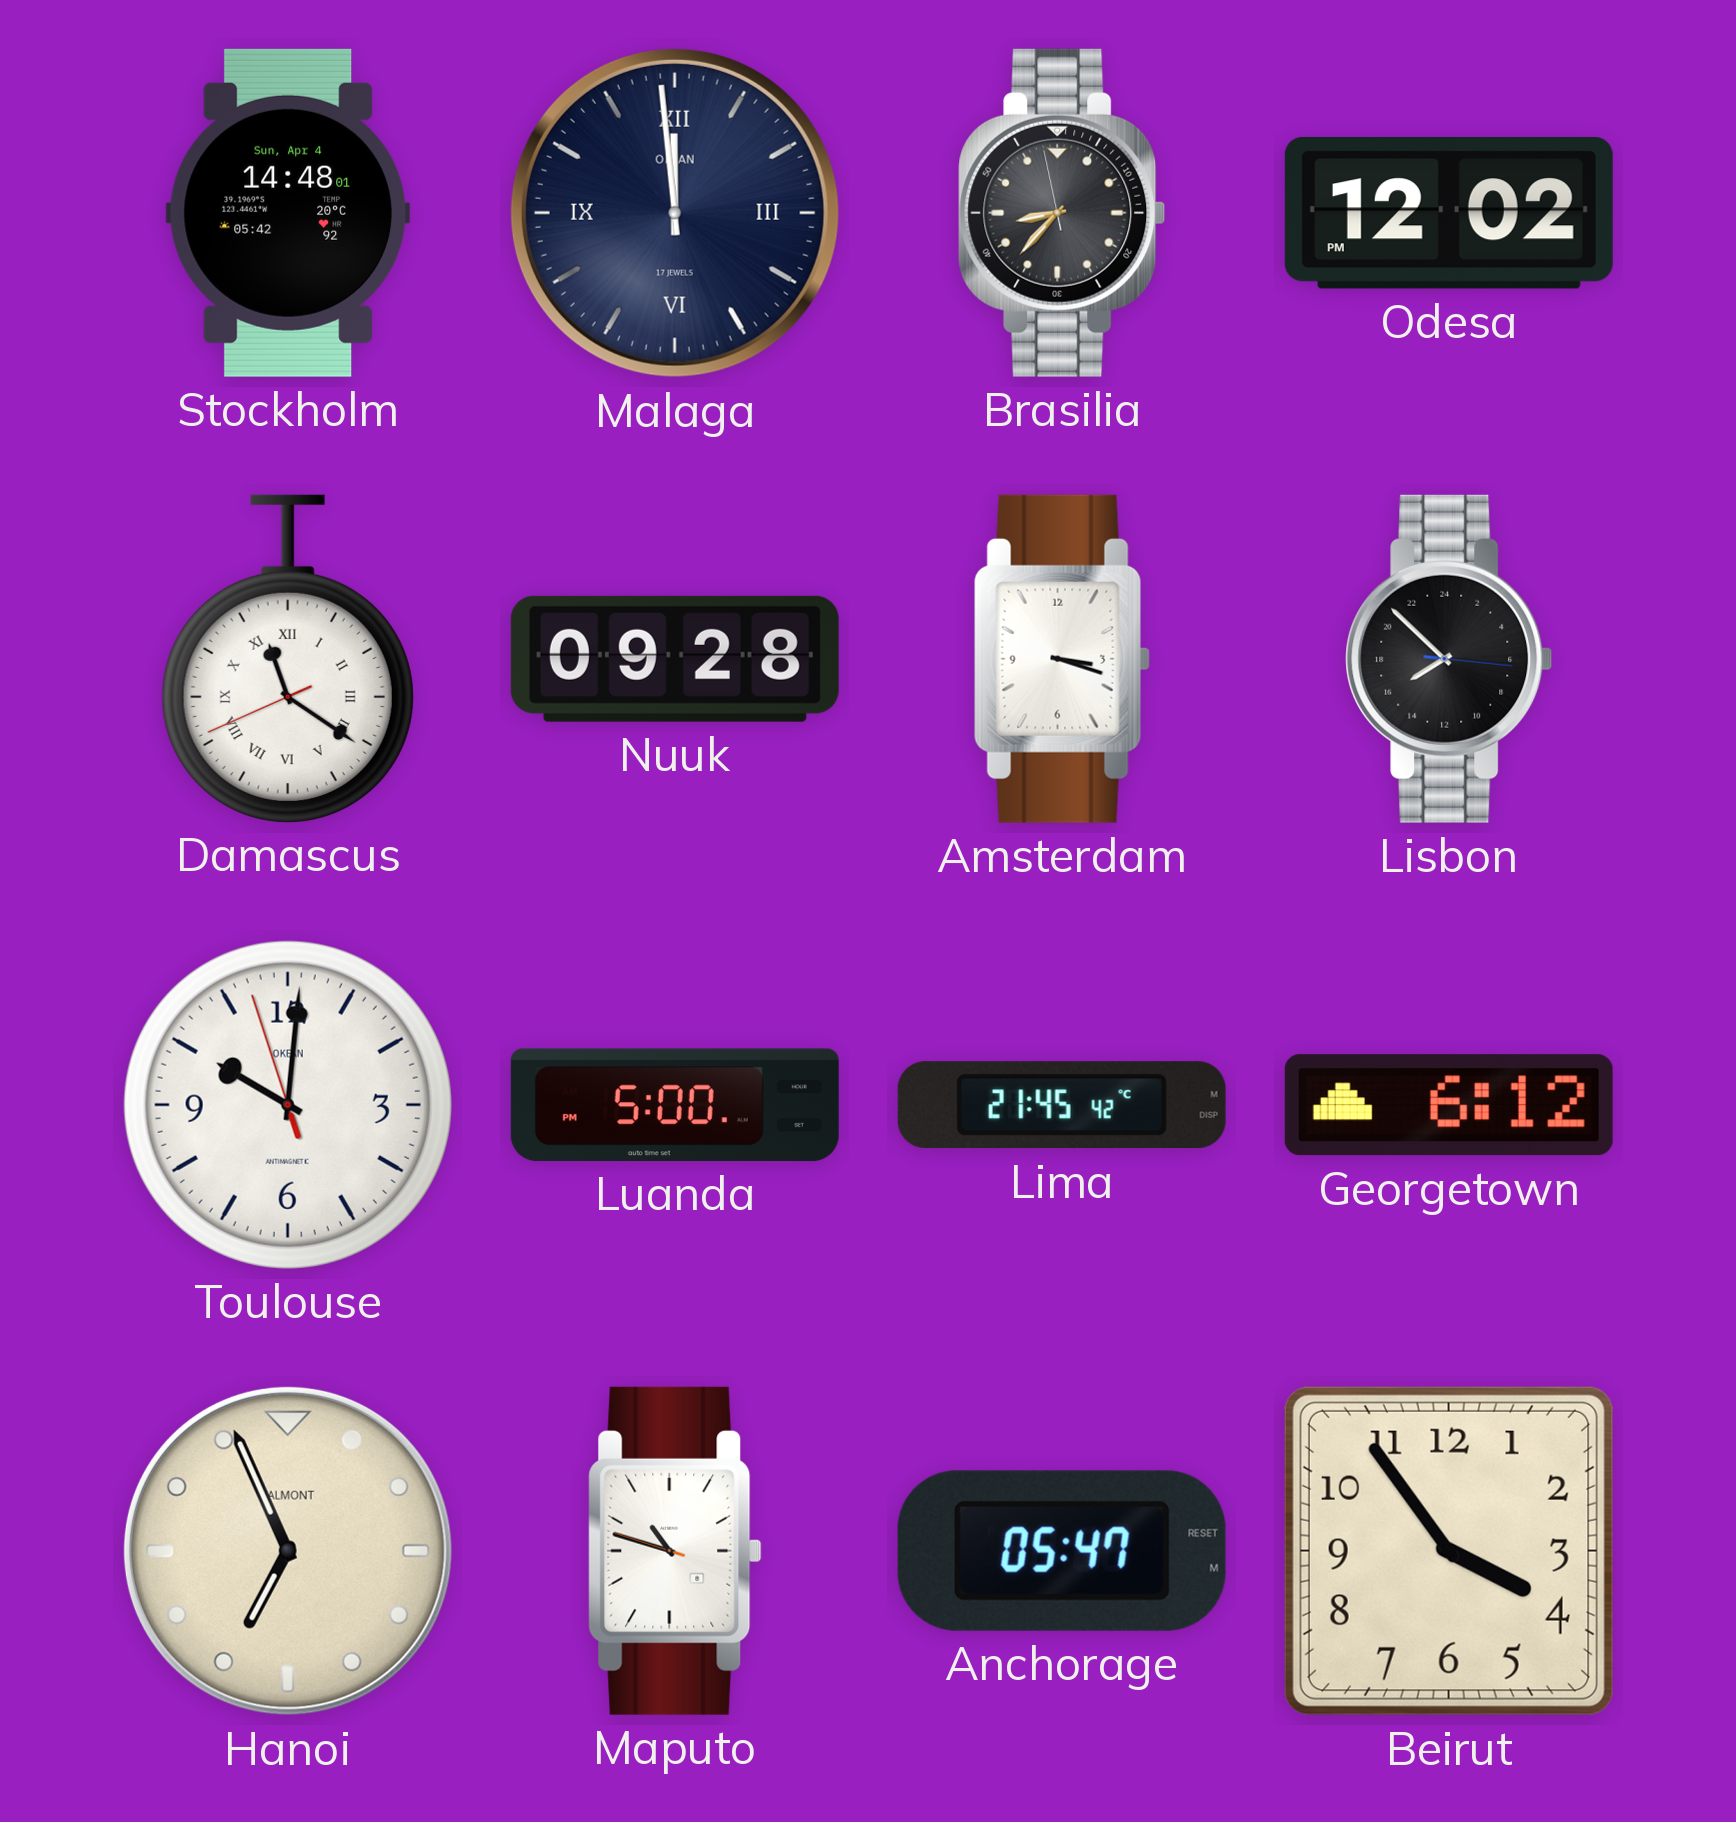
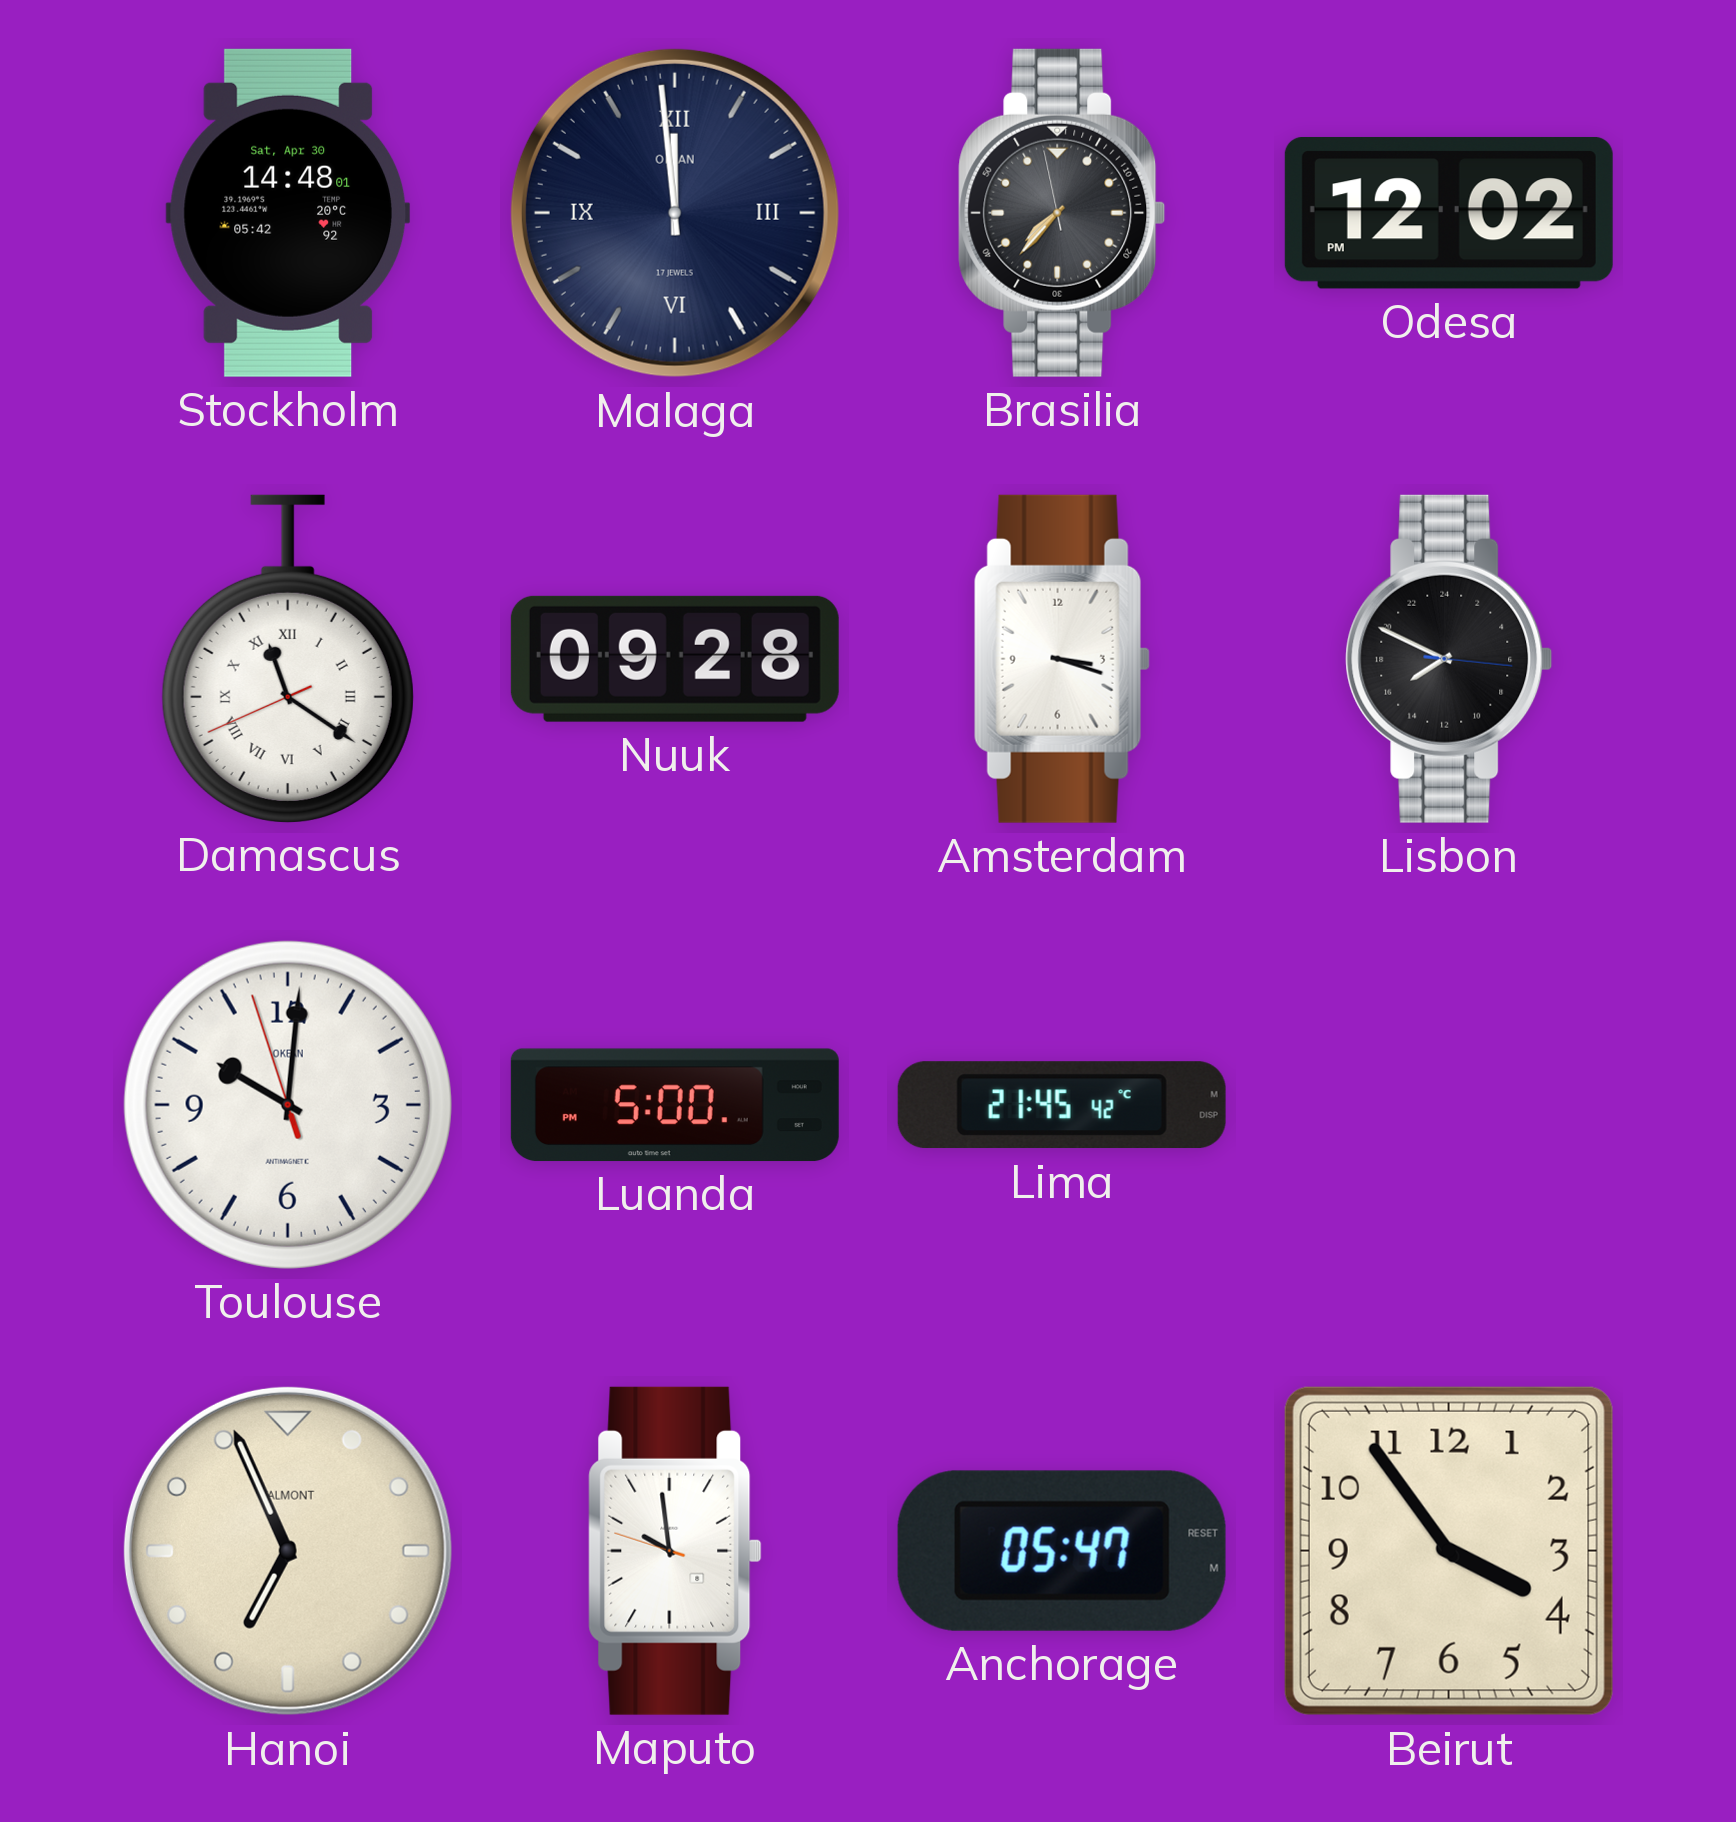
Stockholm date: Sun, Apr 4 -> Sat, Apr 30 (288, 213)
Brasilia: 8:36 -> 7:36 (1062, 213)
Lisbon: 15:52 -> 15:49 (1449, 659)
Georgetown: 6:12 -> none (1449, 1105)
Maputo: 10:47 -> 9:58 (675, 1551)
